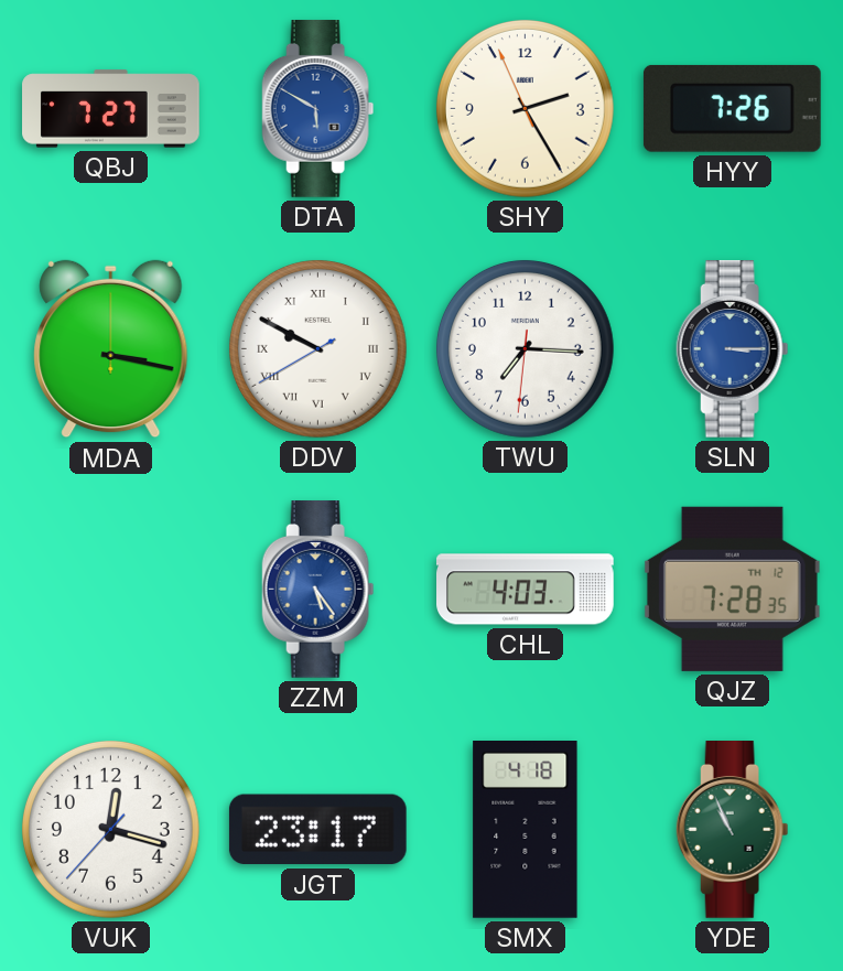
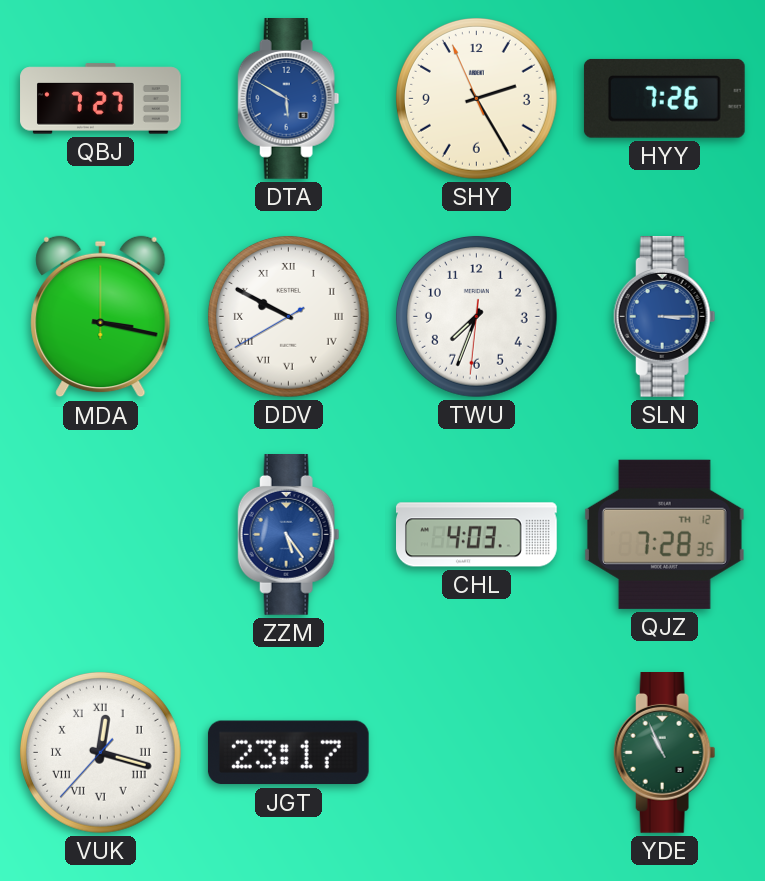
TWU: 7:15 -> 7:33 (476, 316)
VUK numerals: Arabic -> Roman (100, 752)
SMX: 4:18 -> none (526, 830)
